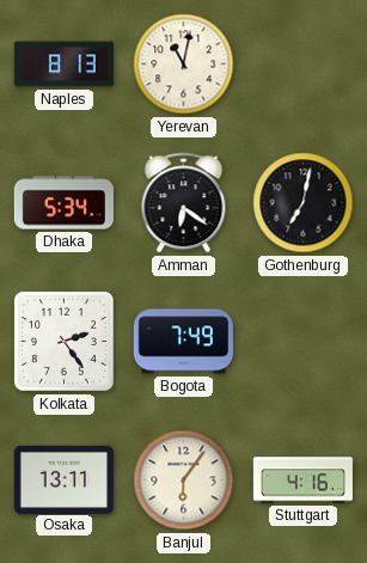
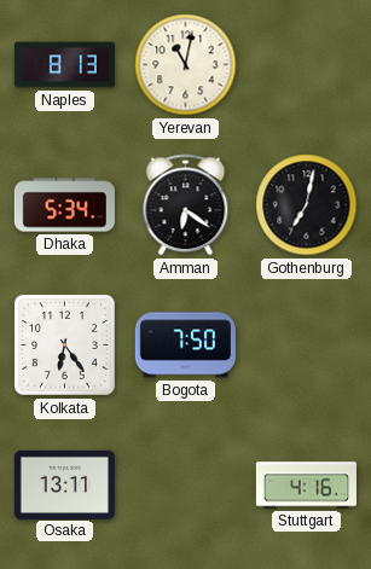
Kolkata: 2:24 -> 6:24 (64, 344)
Bogota: 7:49 -> 7:50 (185, 346)
Banjul: 6:06 -> none (184, 481)
